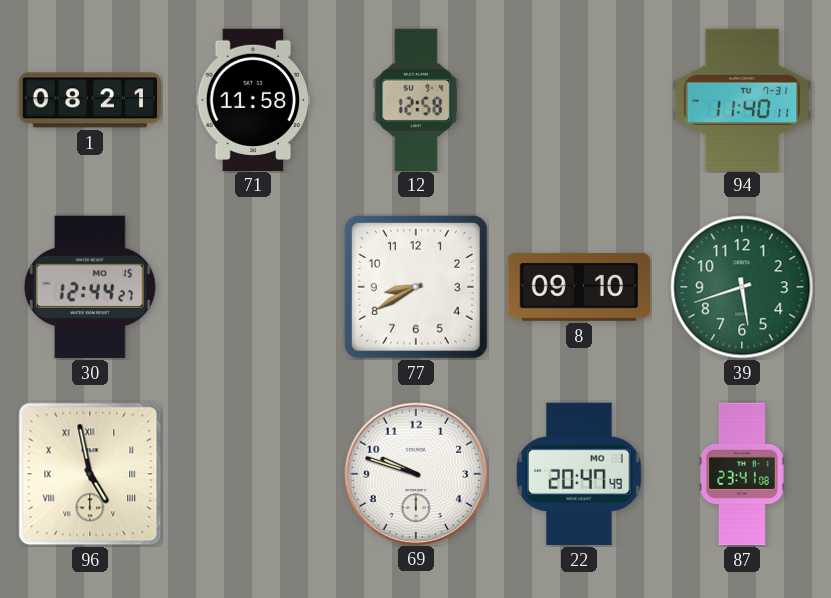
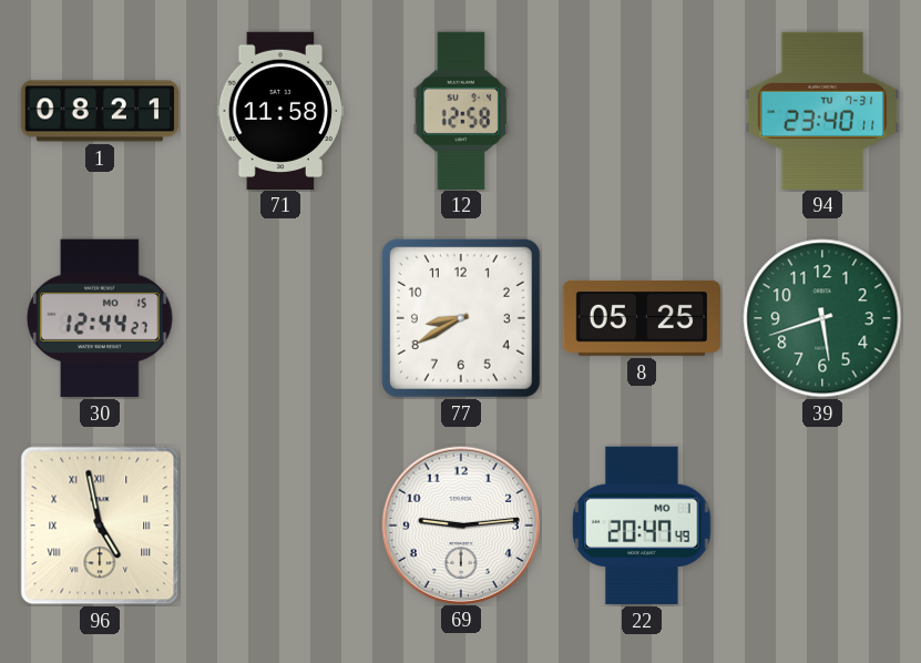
94: 11:40 -> 23:40 (822, 110)
8: 09:10 -> 05:25 (641, 319)
69: 9:48 -> 9:14 (460, 524)
87: 23:41 -> none (742, 474)
